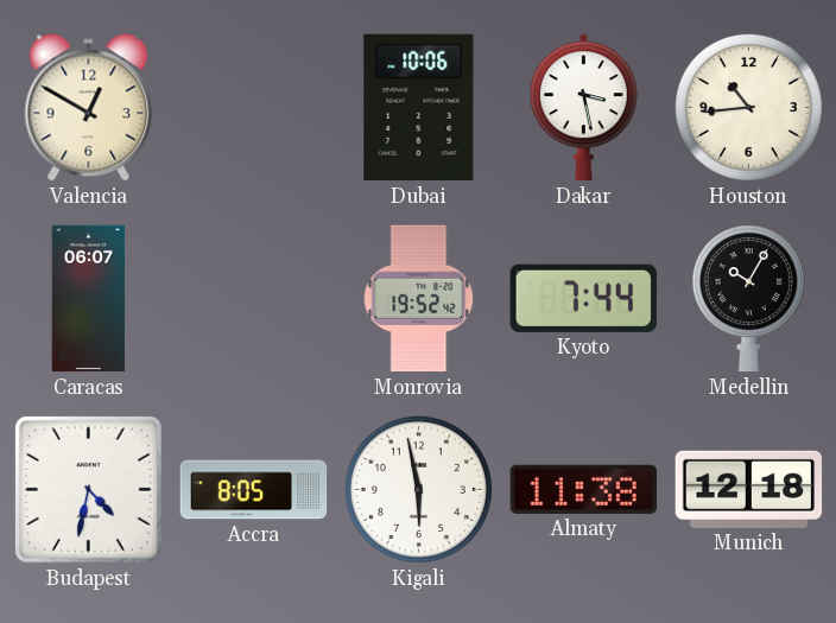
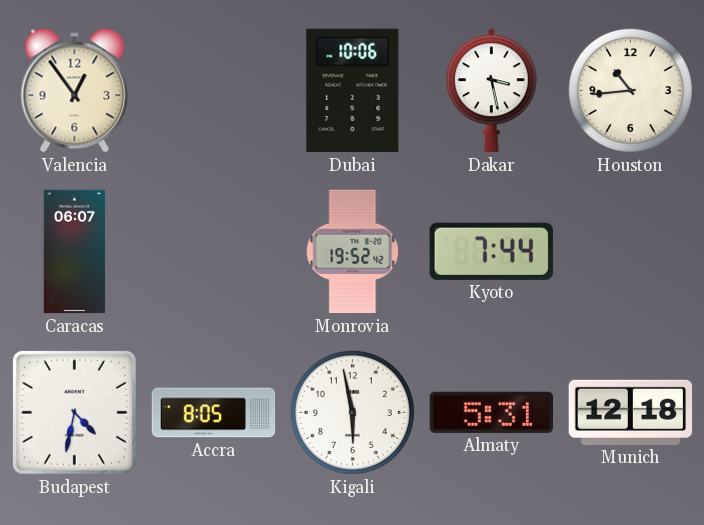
Valencia: 12:50 -> 12:54 (75, 91)
Medellin: 10:05 -> none (748, 299)
Almaty: 11:38 -> 5:31 (491, 412)
